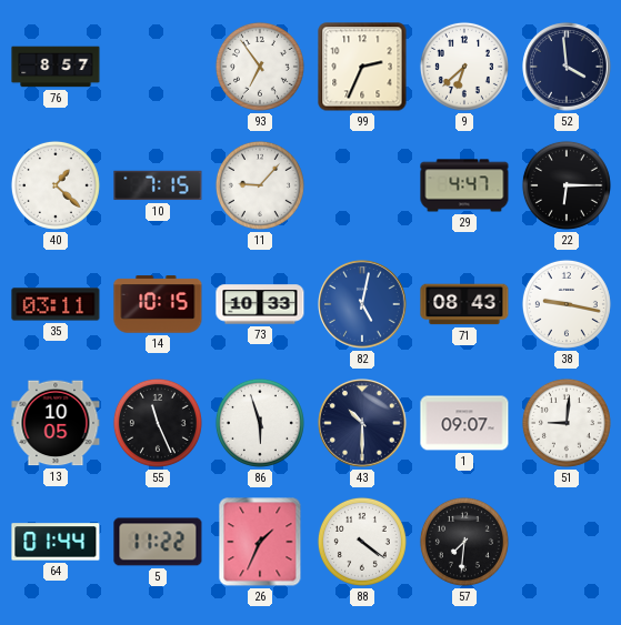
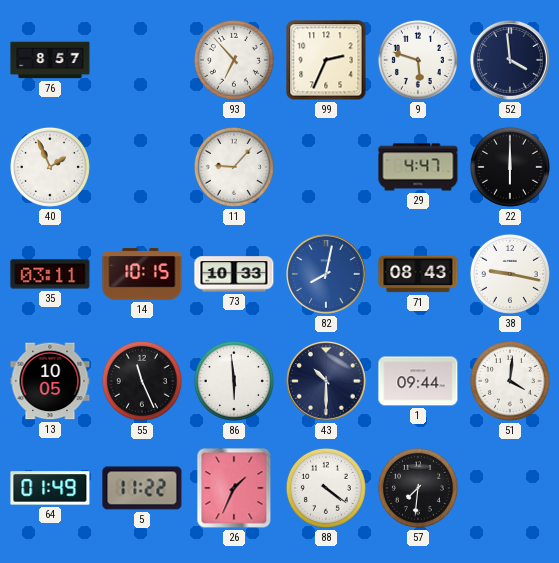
93: 6:54 -> 6:53 (234, 60)
9: 6:38 -> 5:48 (418, 60)
40: 1:22 -> 1:56 (50, 167)
10: 7:15 -> none (158, 185)
22: 6:15 -> 6:00 (510, 167)
82: 5:02 -> 8:02 (326, 274)
86: 5:57 -> 5:59 (234, 381)
1: 09:07 -> 09:44 (418, 381)
51: 9:01 -> 4:01 (510, 381)
64: 01:44 -> 01:49 (50, 488)
